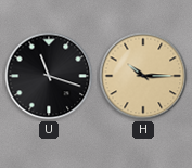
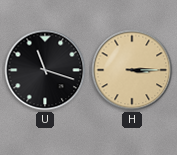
H: 10:15 -> 3:15 (132, 70)
